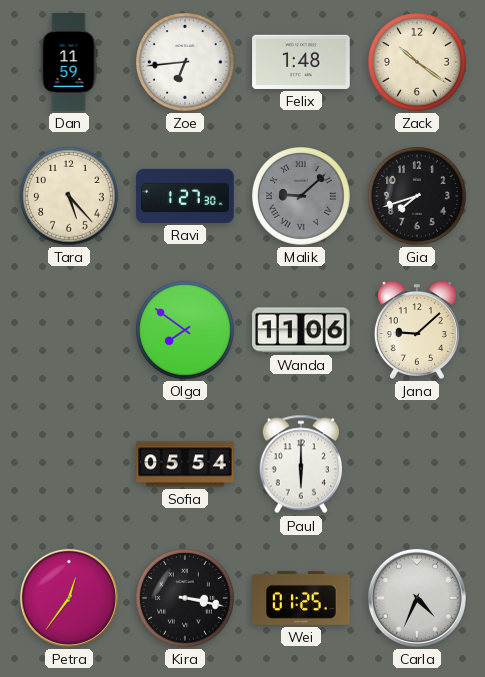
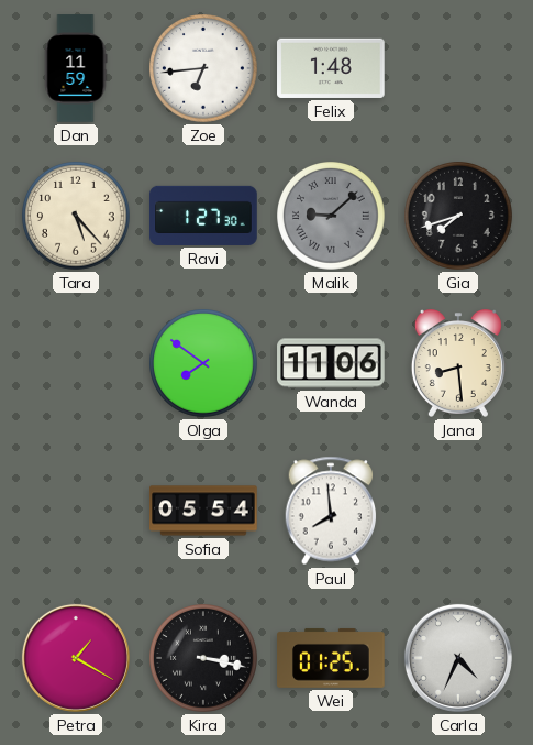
Zack: 10:21 -> none (418, 63)
Jana: 9:08 -> 8:29 (458, 363)
Paul: 6:00 -> 7:59 (331, 511)
Petra: 12:36 -> 1:20 (76, 658)
